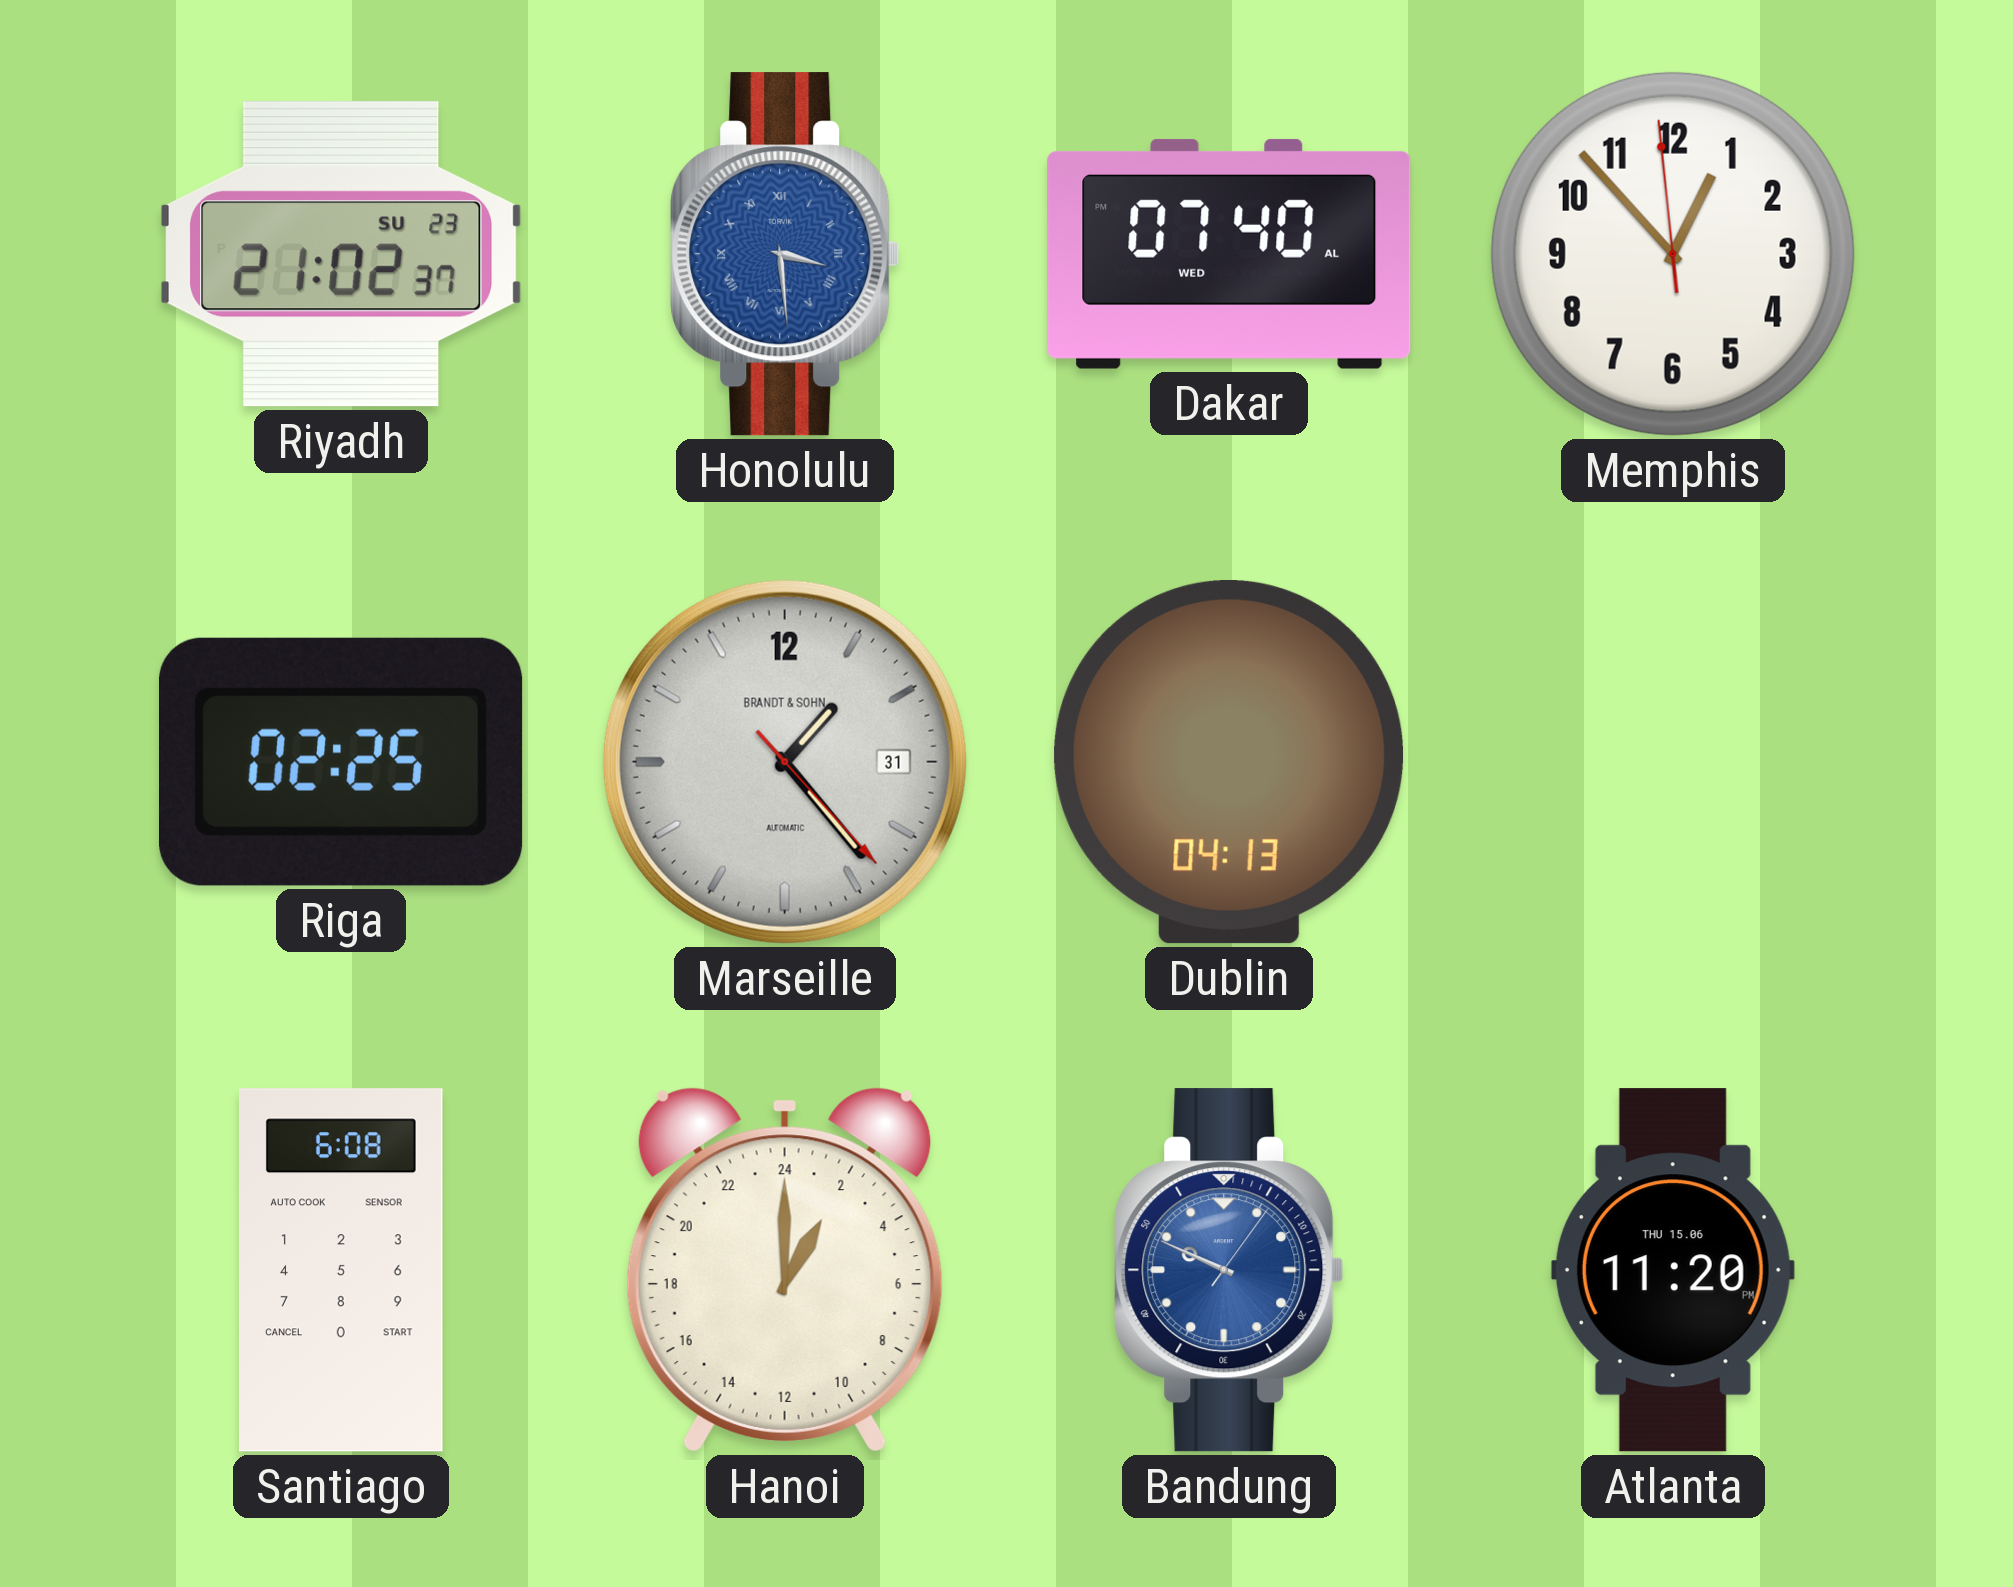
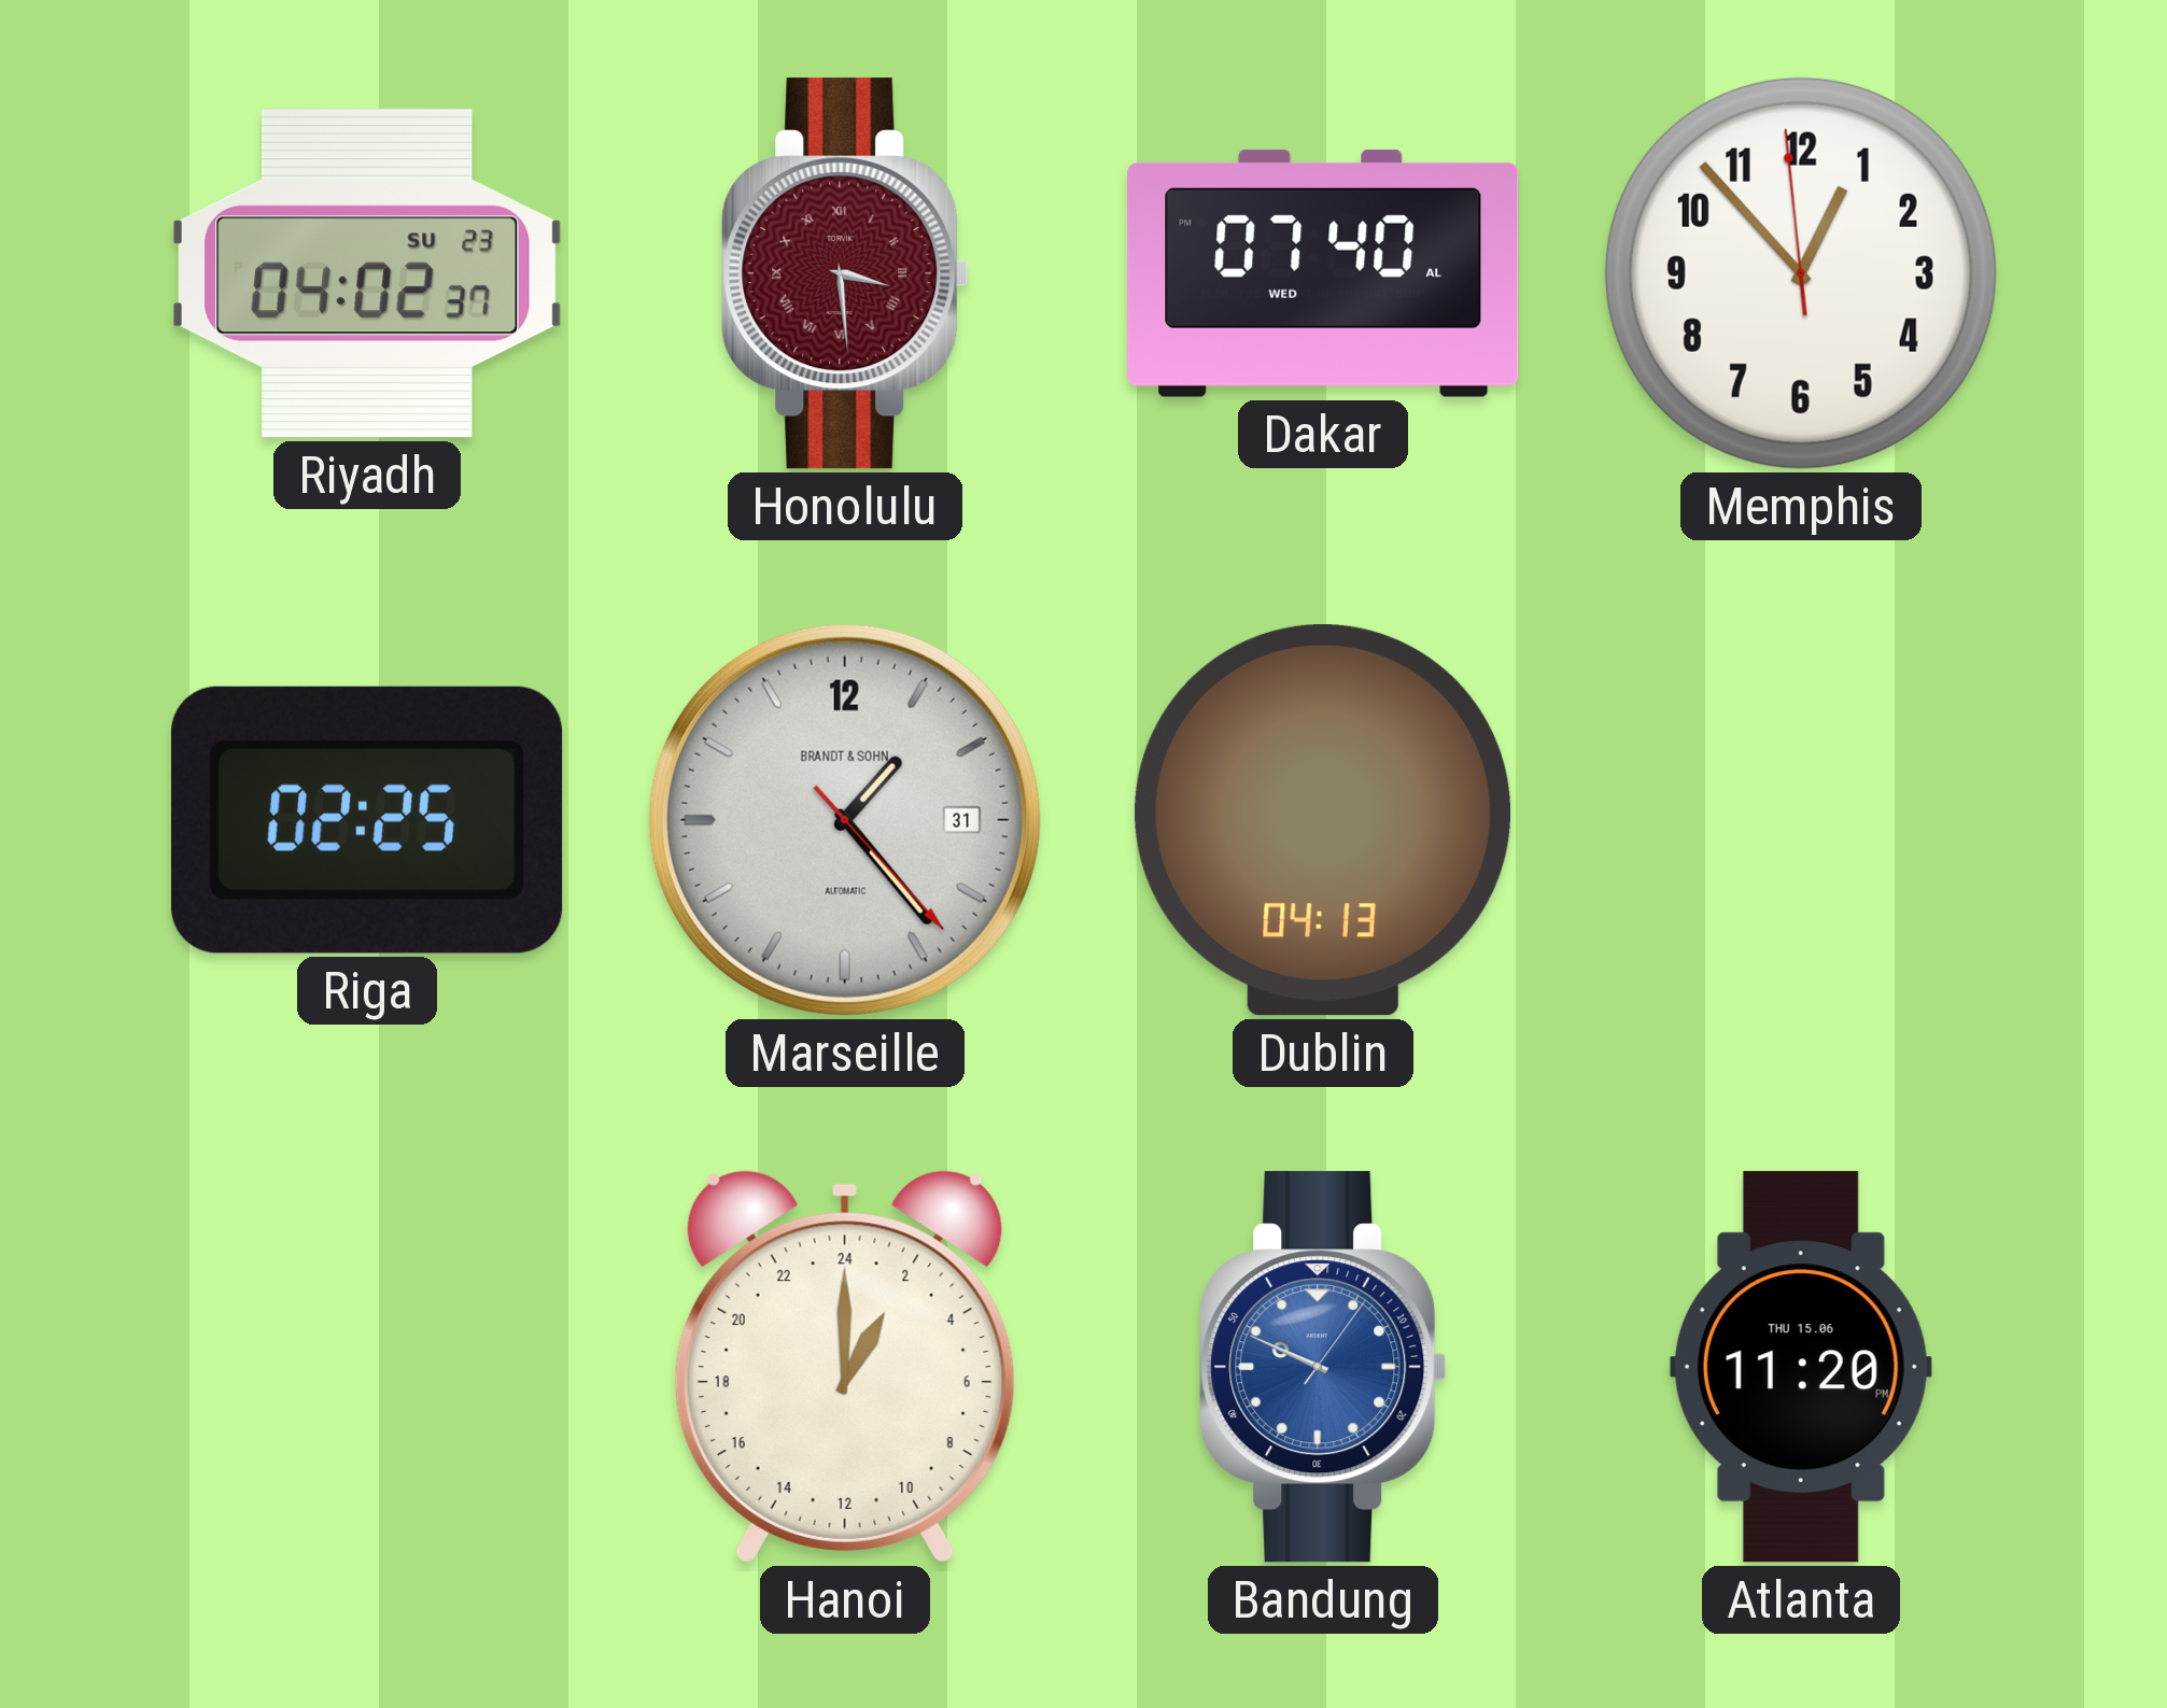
Riyadh: 21:02 -> 04:02 (368, 273)
Honolulu dial: blue -> burgundy (845, 273)
Santiago: 6:08 -> none (342, 1270)
